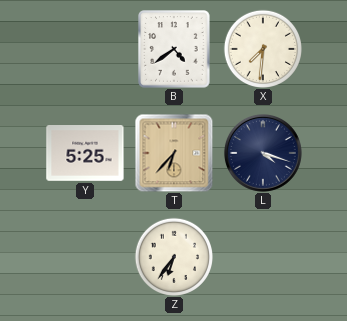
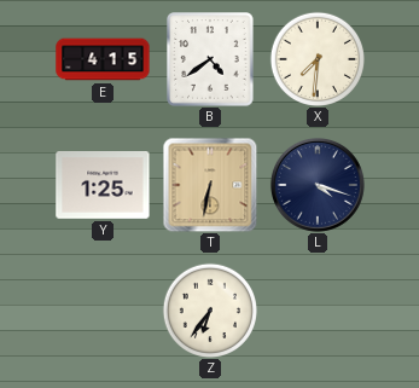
E: none -> 4:15 (103, 59)
Y: 5:25 -> 1:25 (103, 186)
T: 6:37 -> 6:32 (210, 185)
